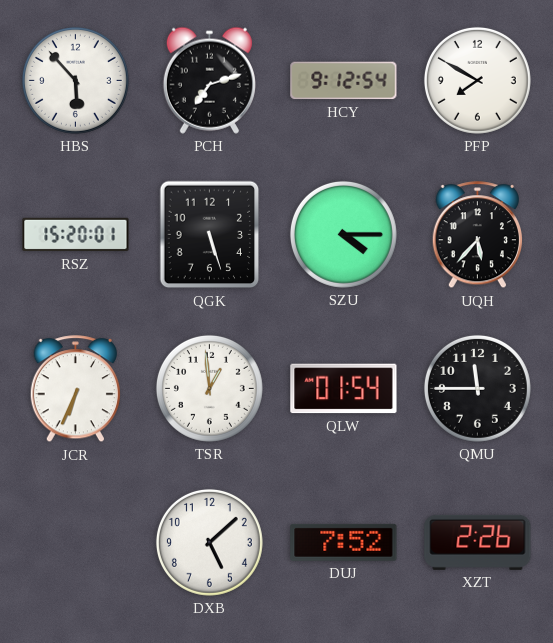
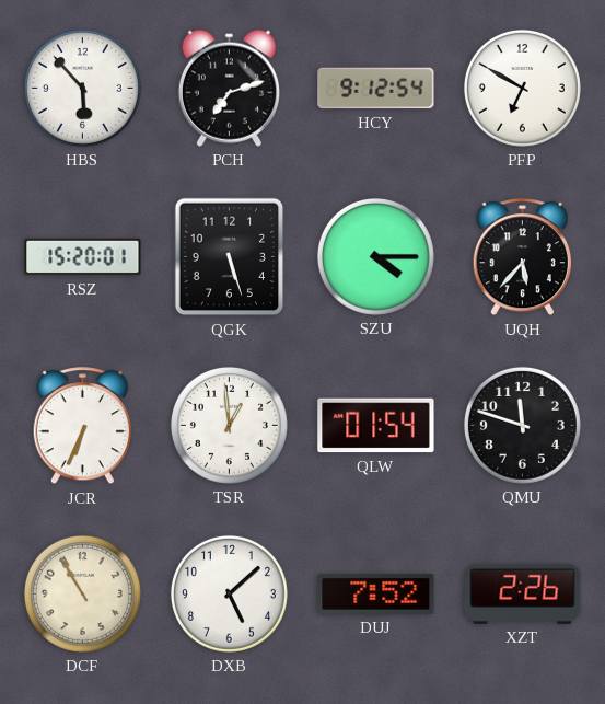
PFP: 7:50 -> 6:50 (522, 88)
QMU: 11:45 -> 11:48 (522, 425)
DCF: none -> 10:55 (82, 593)
